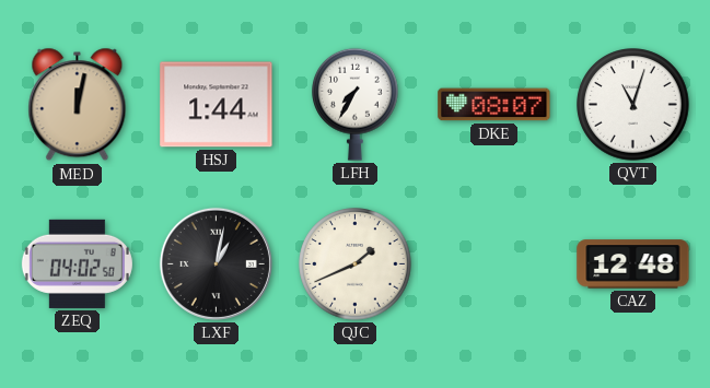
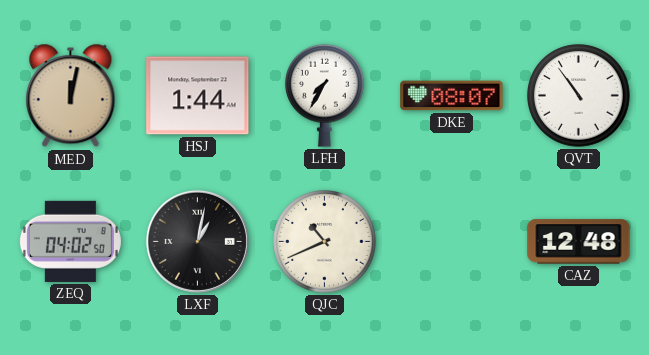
QVT: 11:03 -> 10:54 (579, 96)
QJC: 1:41 -> 10:41 (325, 242)
